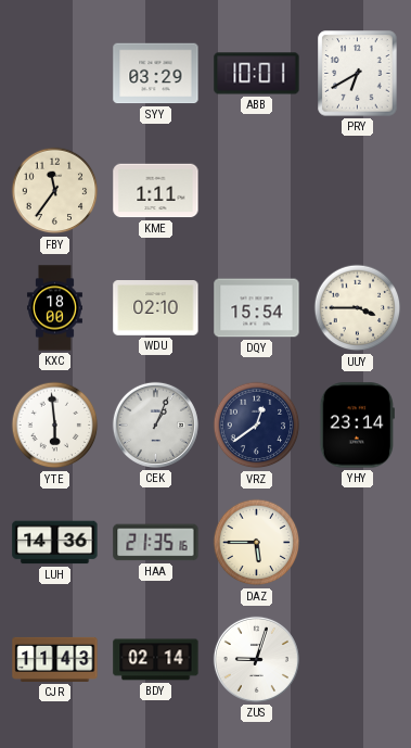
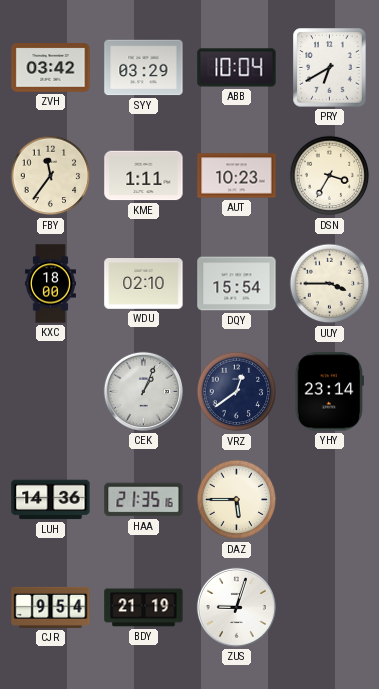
ZVH: none -> 03:42 (51, 68)
ABB: 10:01 -> 10:04 (237, 68)
AUT: none -> 10:23 (237, 176)
DSN: none -> 3:35 (330, 176)
YTE: 5:59 -> none (55, 426)
CJR: 11:43 -> 9:54 (51, 607)
BDY: 02:14 -> 21:19 (144, 608)
